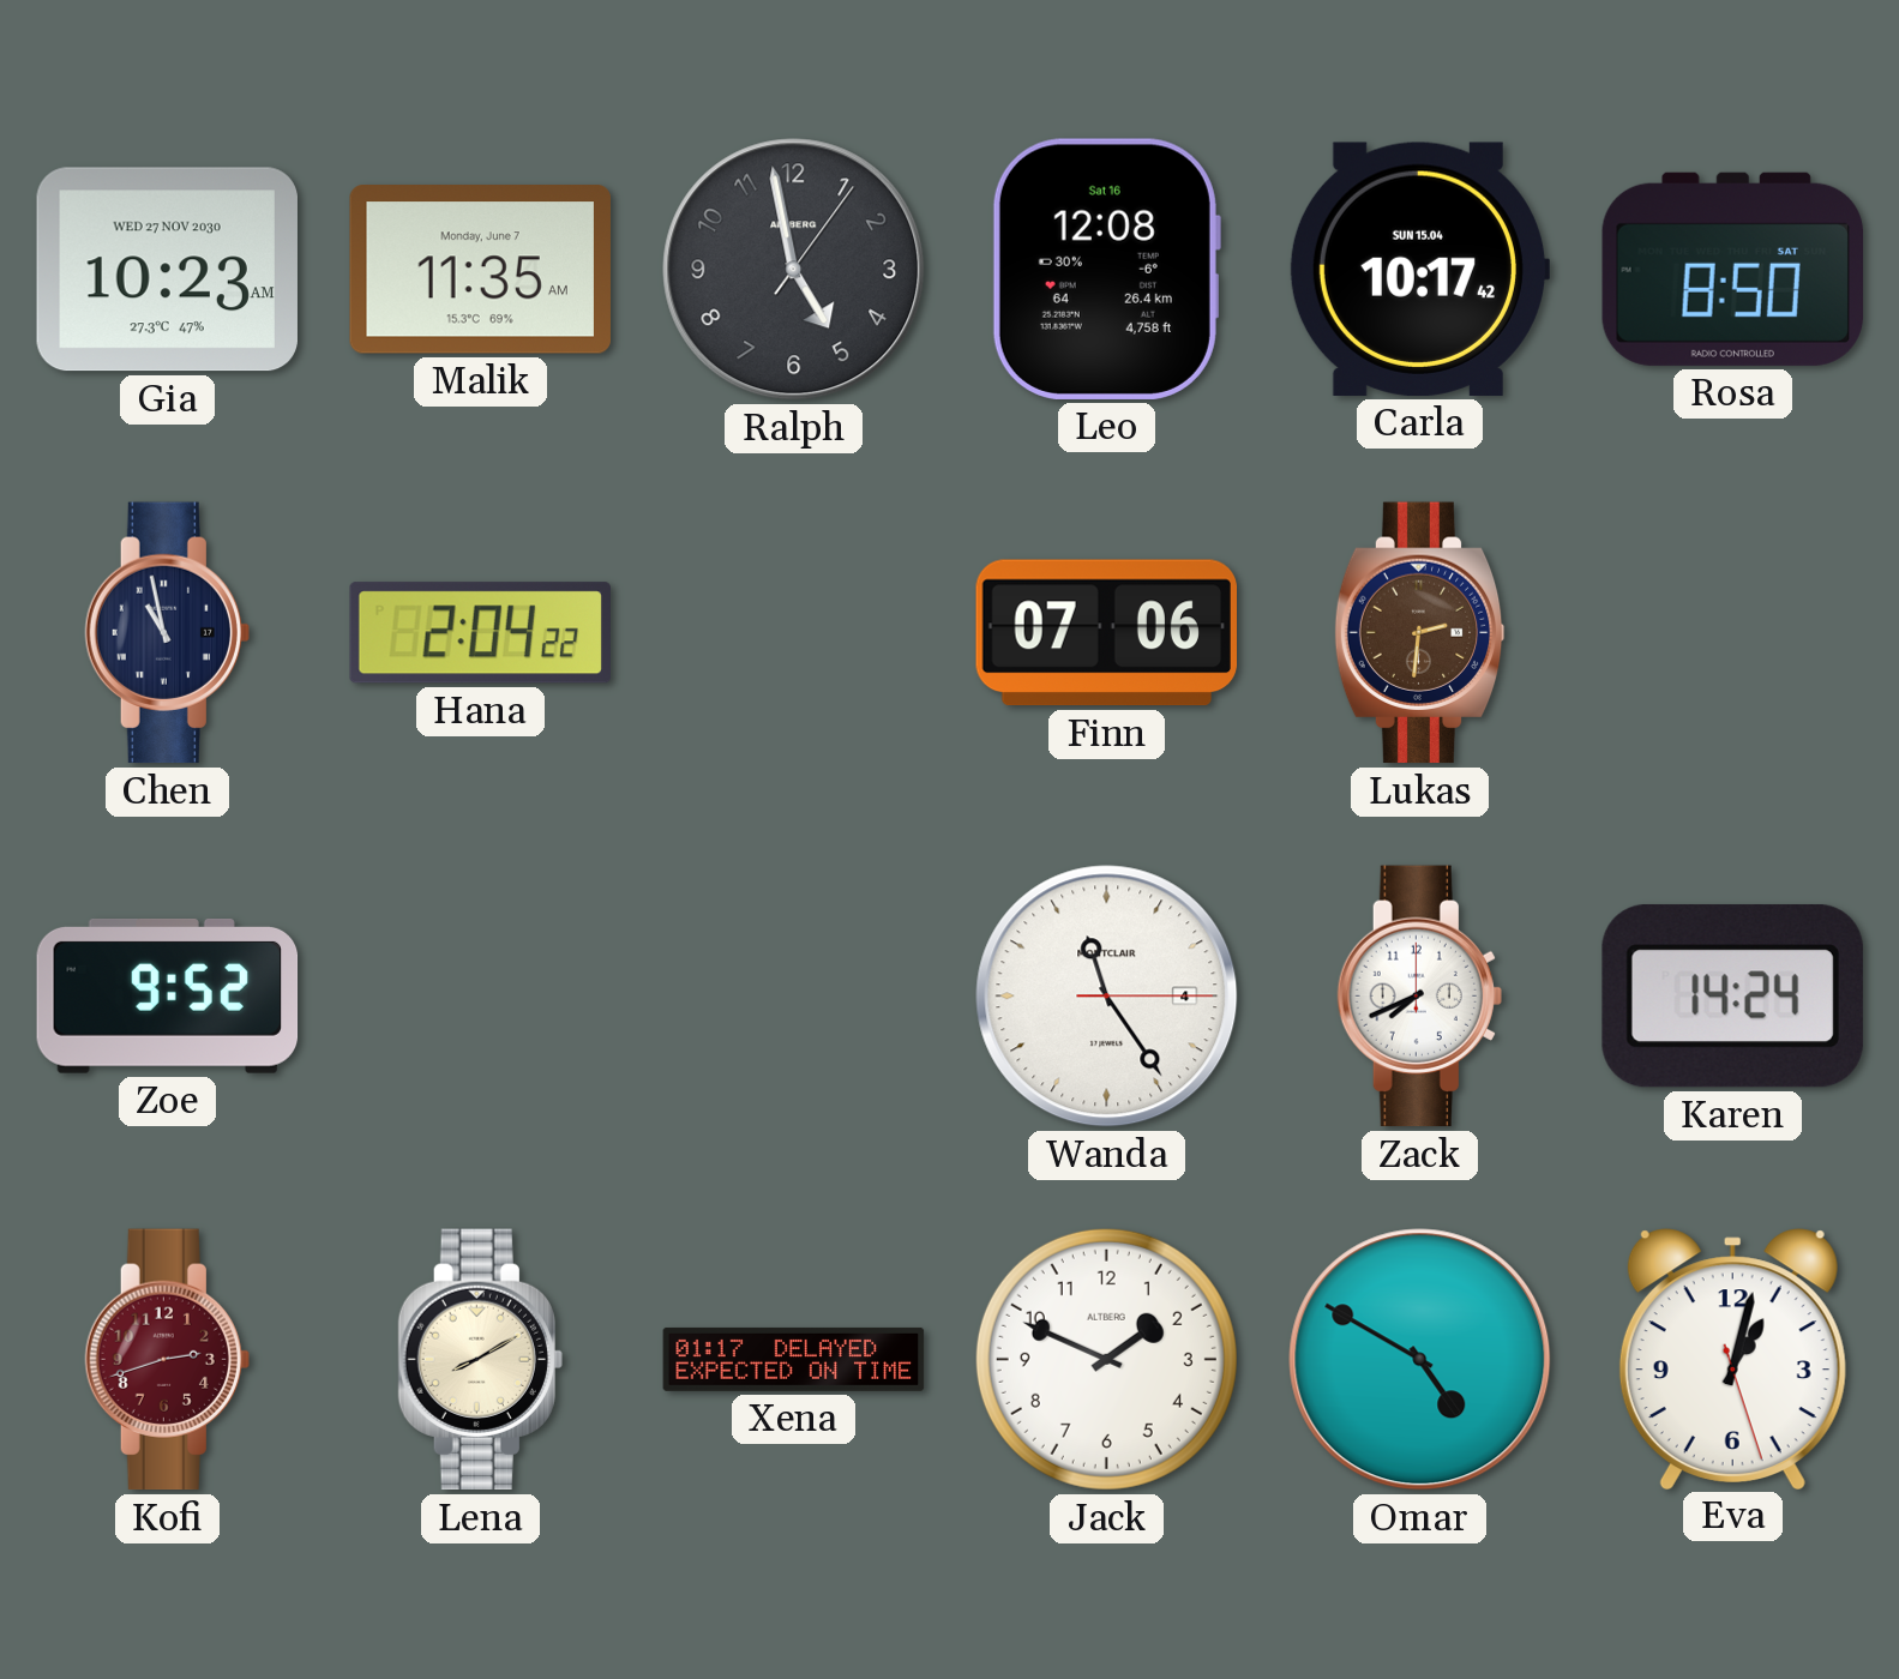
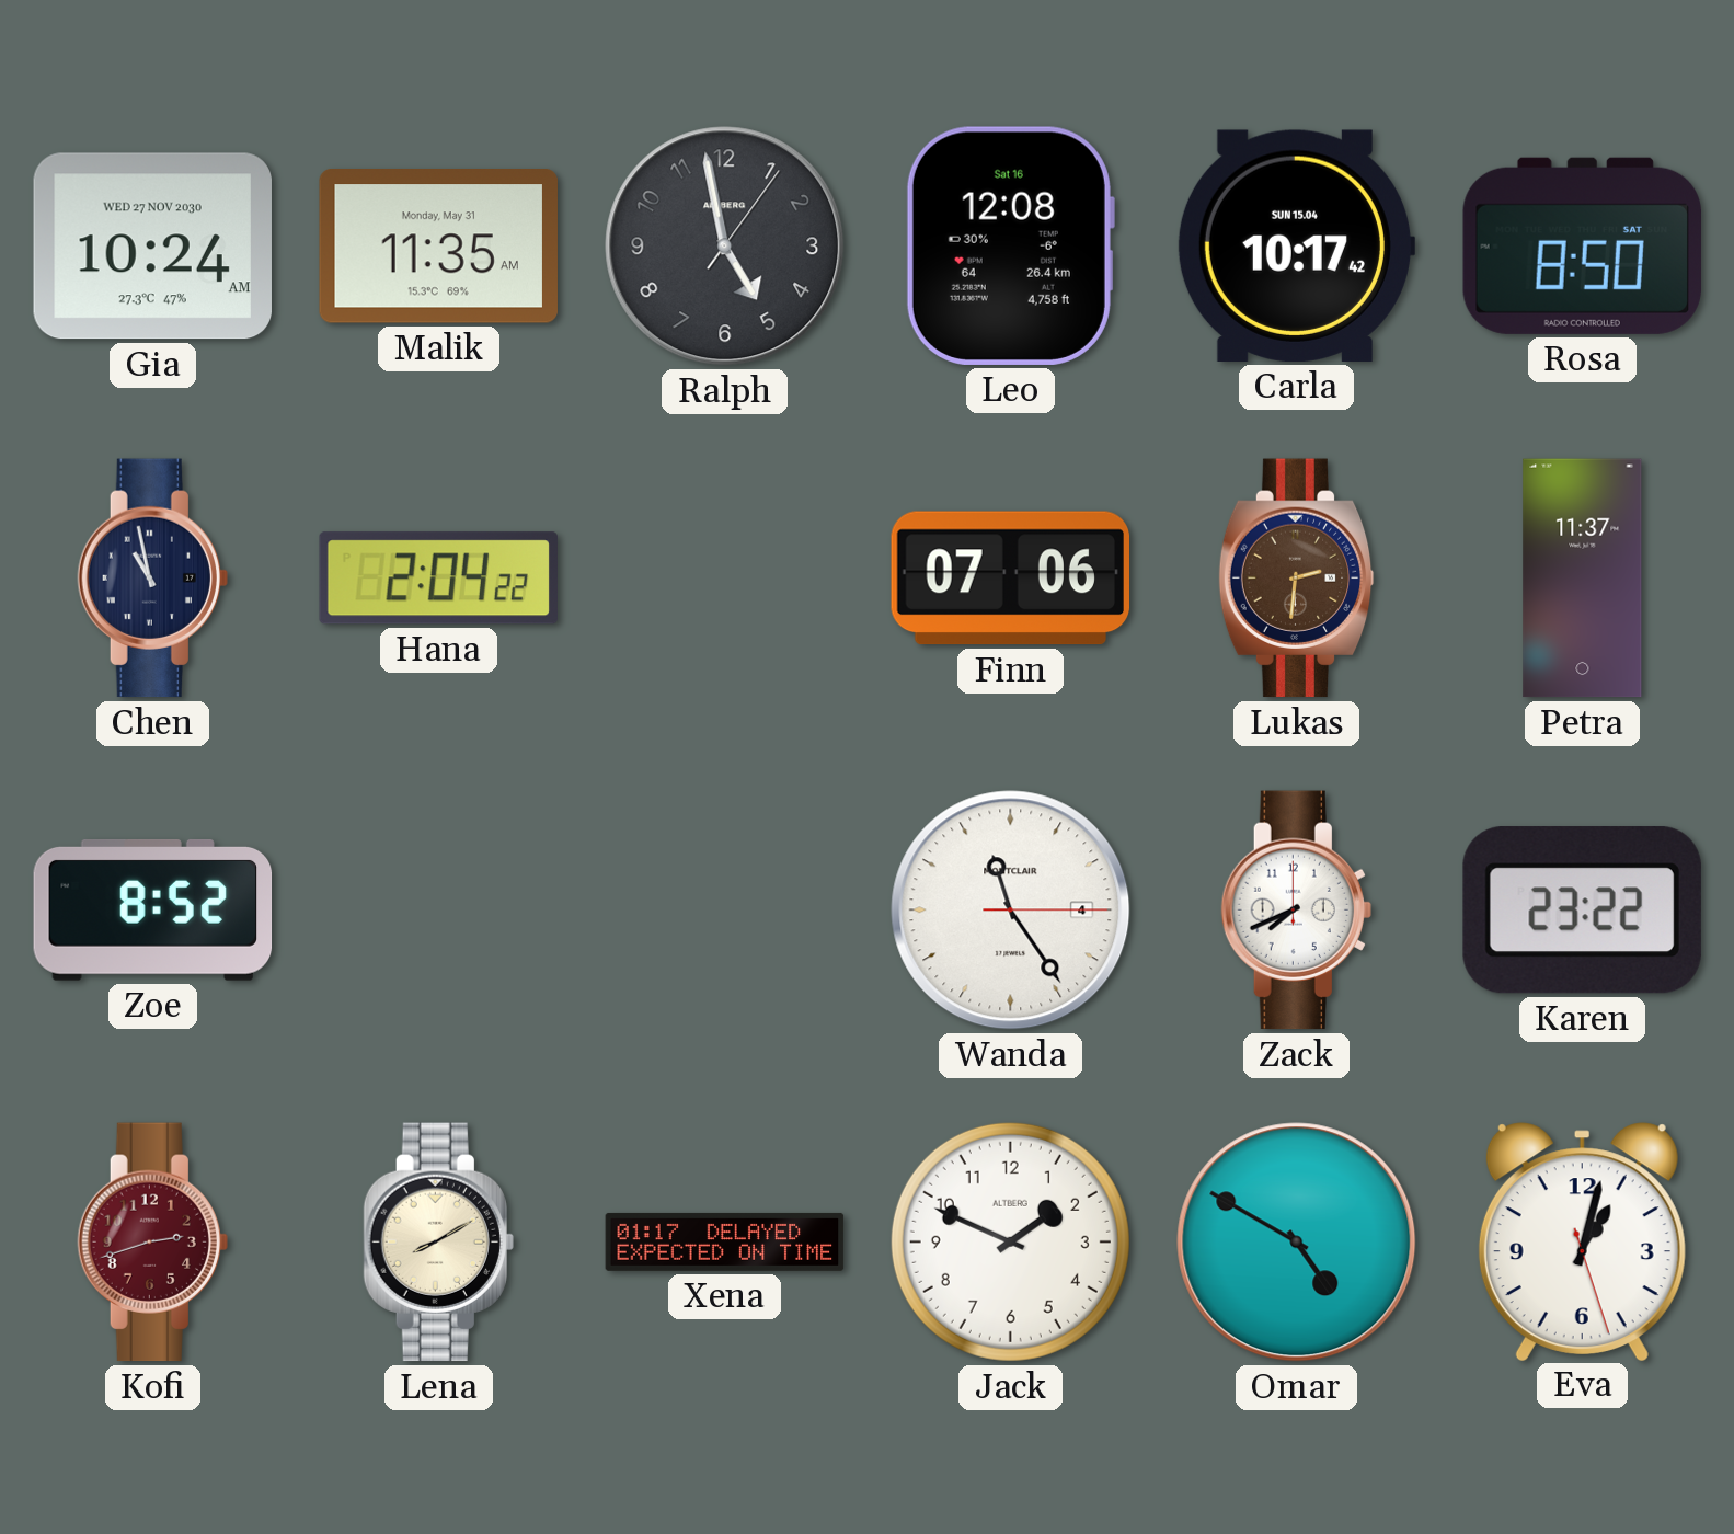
Gia: 10:23 -> 10:24 (152, 247)
Malik date: Monday, June 7 -> Monday, May 31 (438, 247)
Petra: none -> 11:37 (1583, 579)
Zoe: 9:52 -> 8:52 (153, 909)
Karen: 14:24 -> 23:22 (1582, 911)
